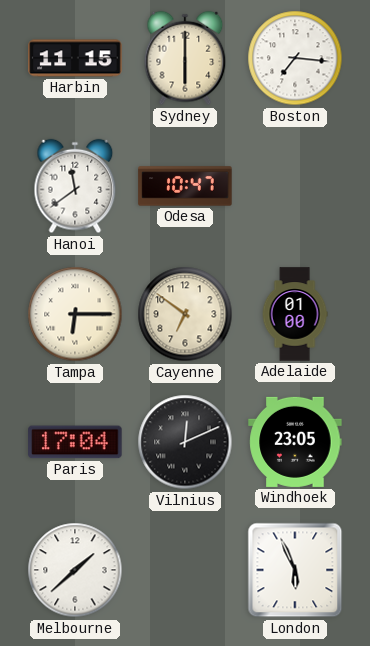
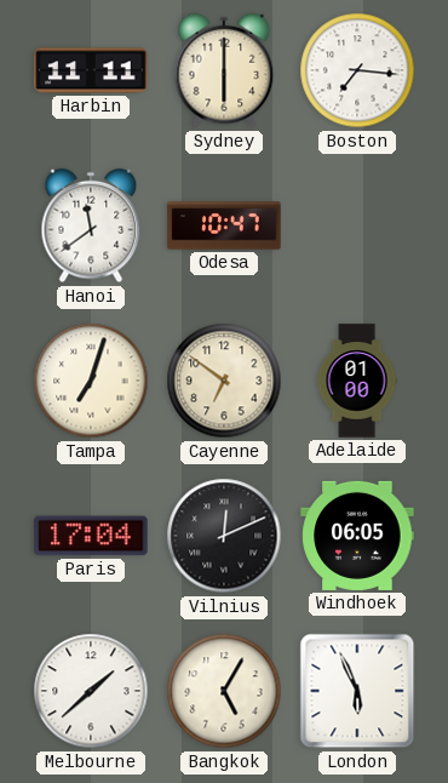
Harbin: 11:15 -> 11:11 (91, 70)
Tampa: 6:15 -> 7:03 (91, 381)
Windhoek: 23:05 -> 06:05 (357, 536)
Bangkok: none -> 5:05 (224, 691)
